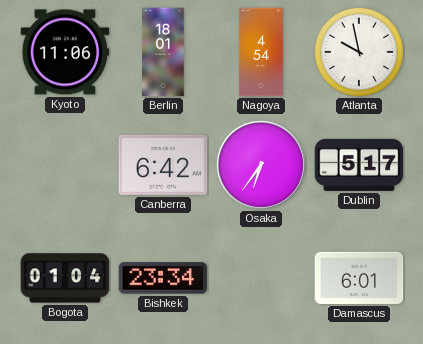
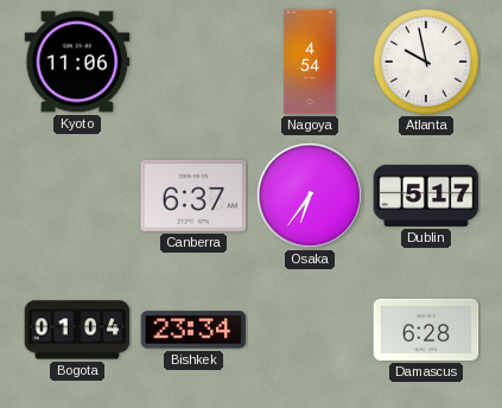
Berlin: 18:01 -> none (163, 52)
Canberra: 6:42 -> 6:37 (193, 196)
Damascus: 6:01 -> 6:28 (426, 330)
